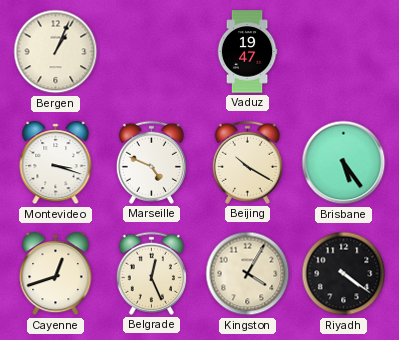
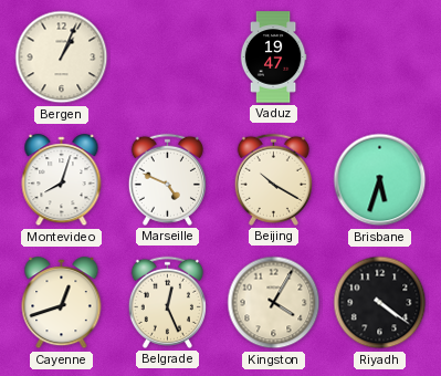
Montevideo: 3:18 -> 8:03 (62, 180)
Brisbane: 5:24 -> 5:33 (380, 180)
